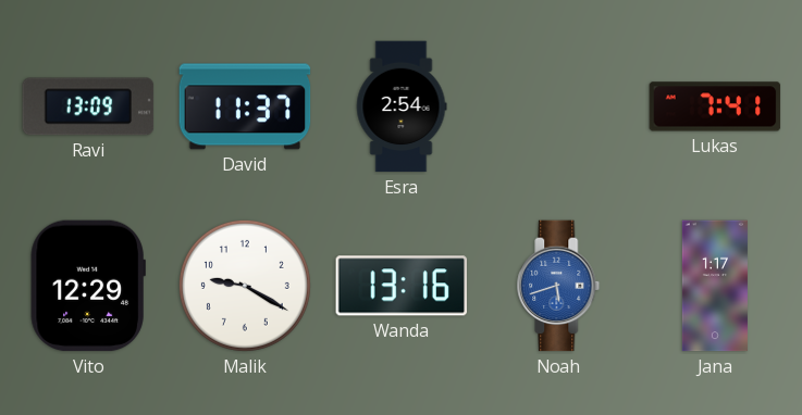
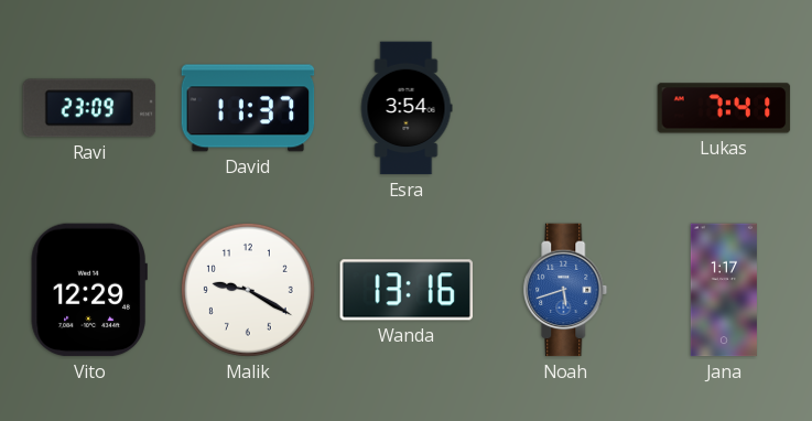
Ravi: 13:09 -> 23:09 (89, 108)
Esra: 2:54 -> 3:54 (407, 108)
